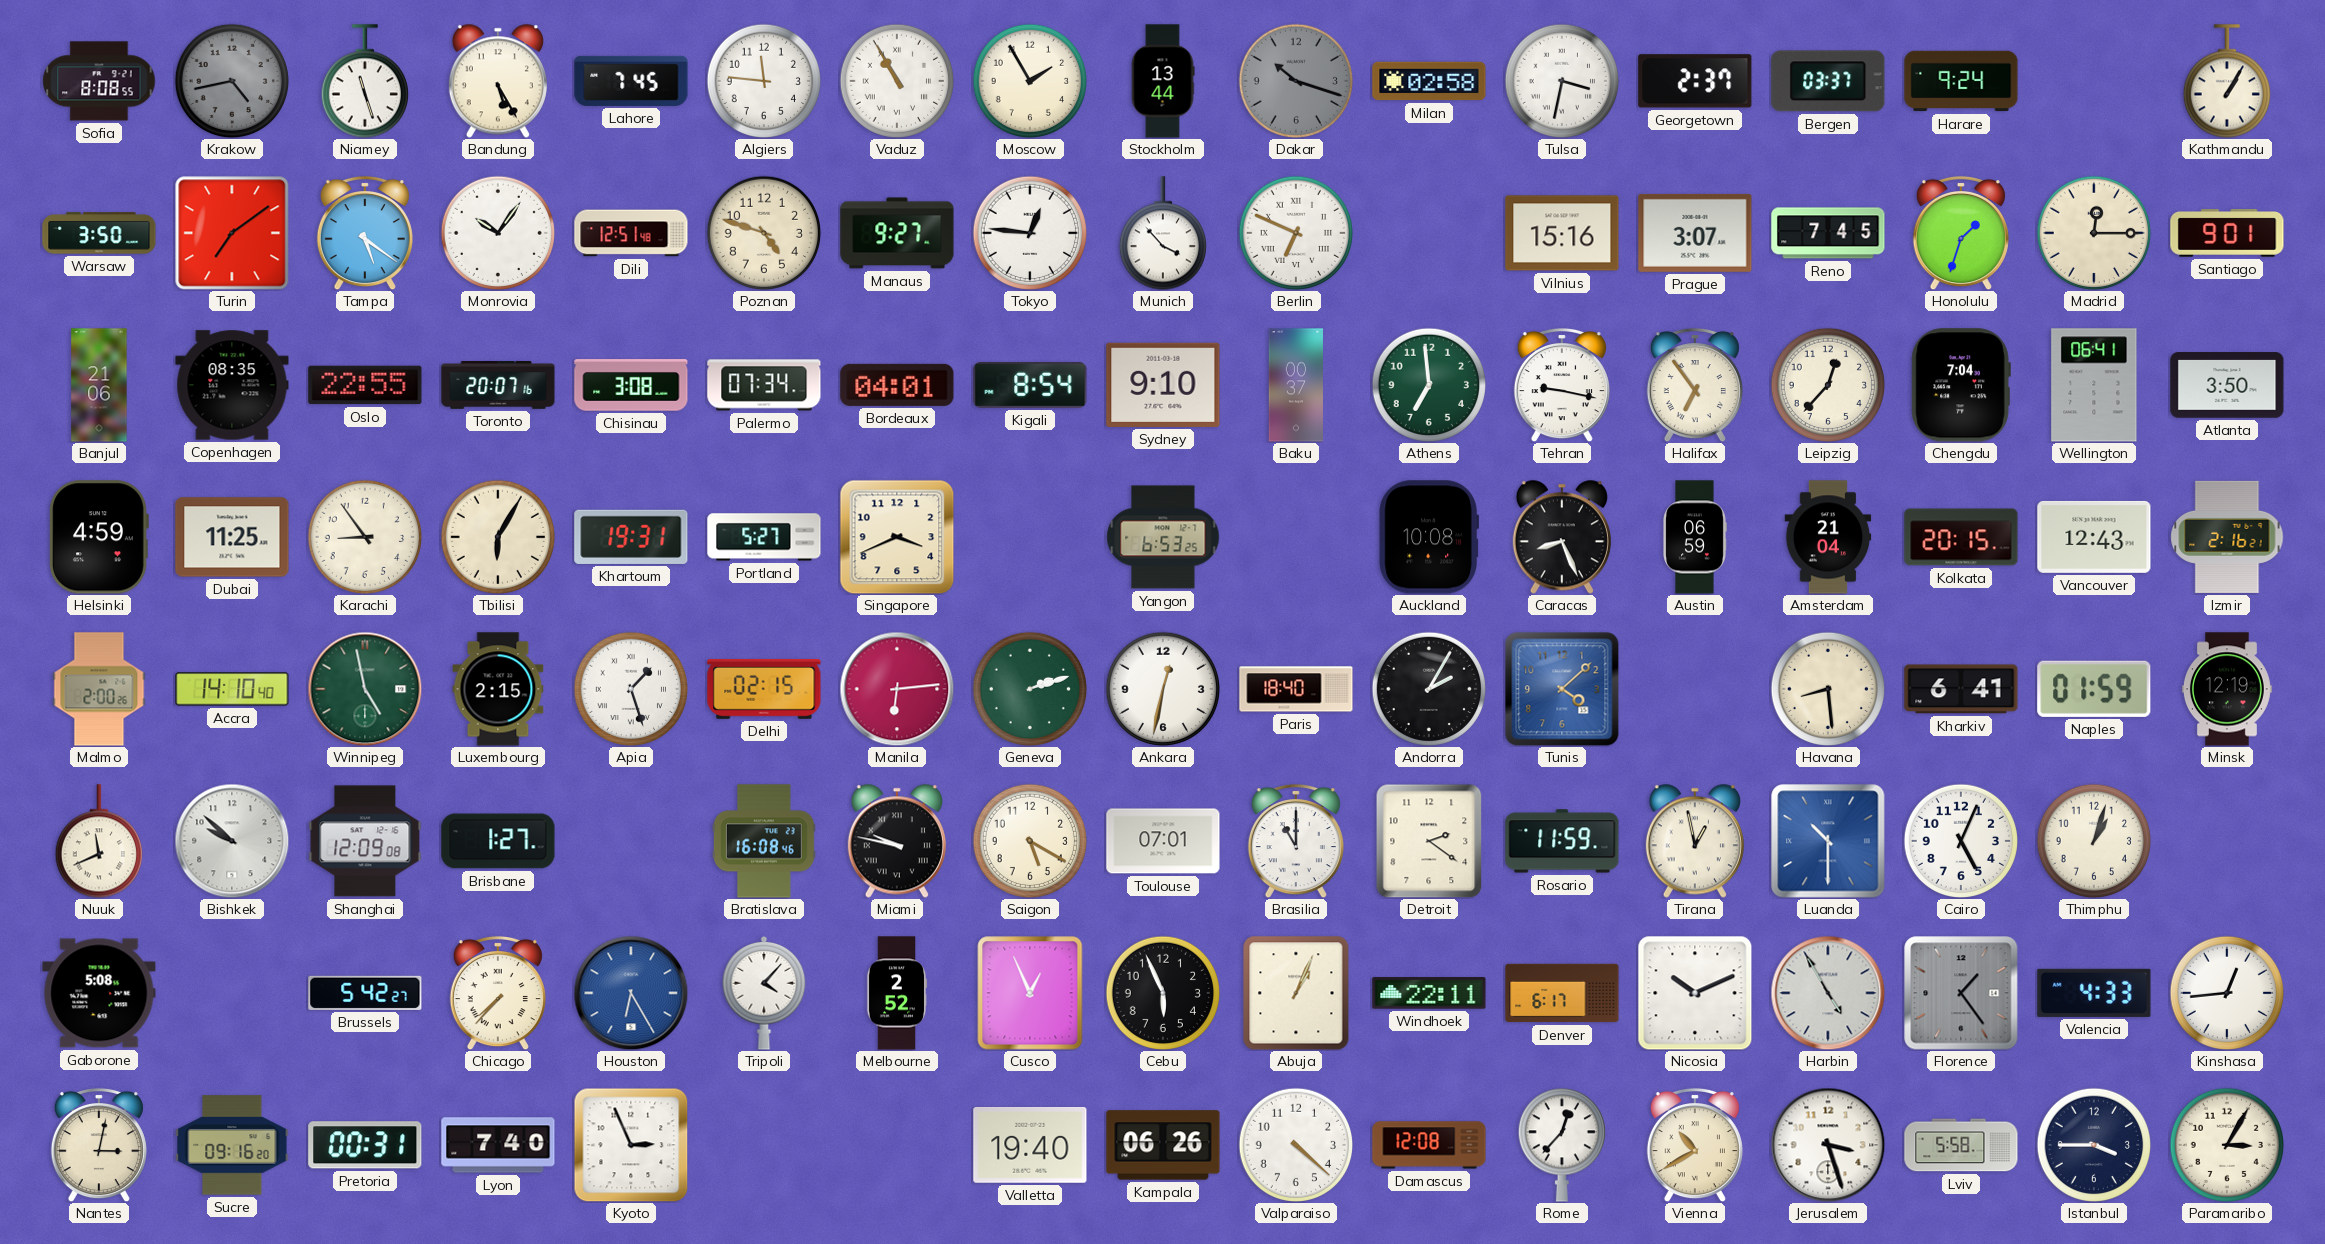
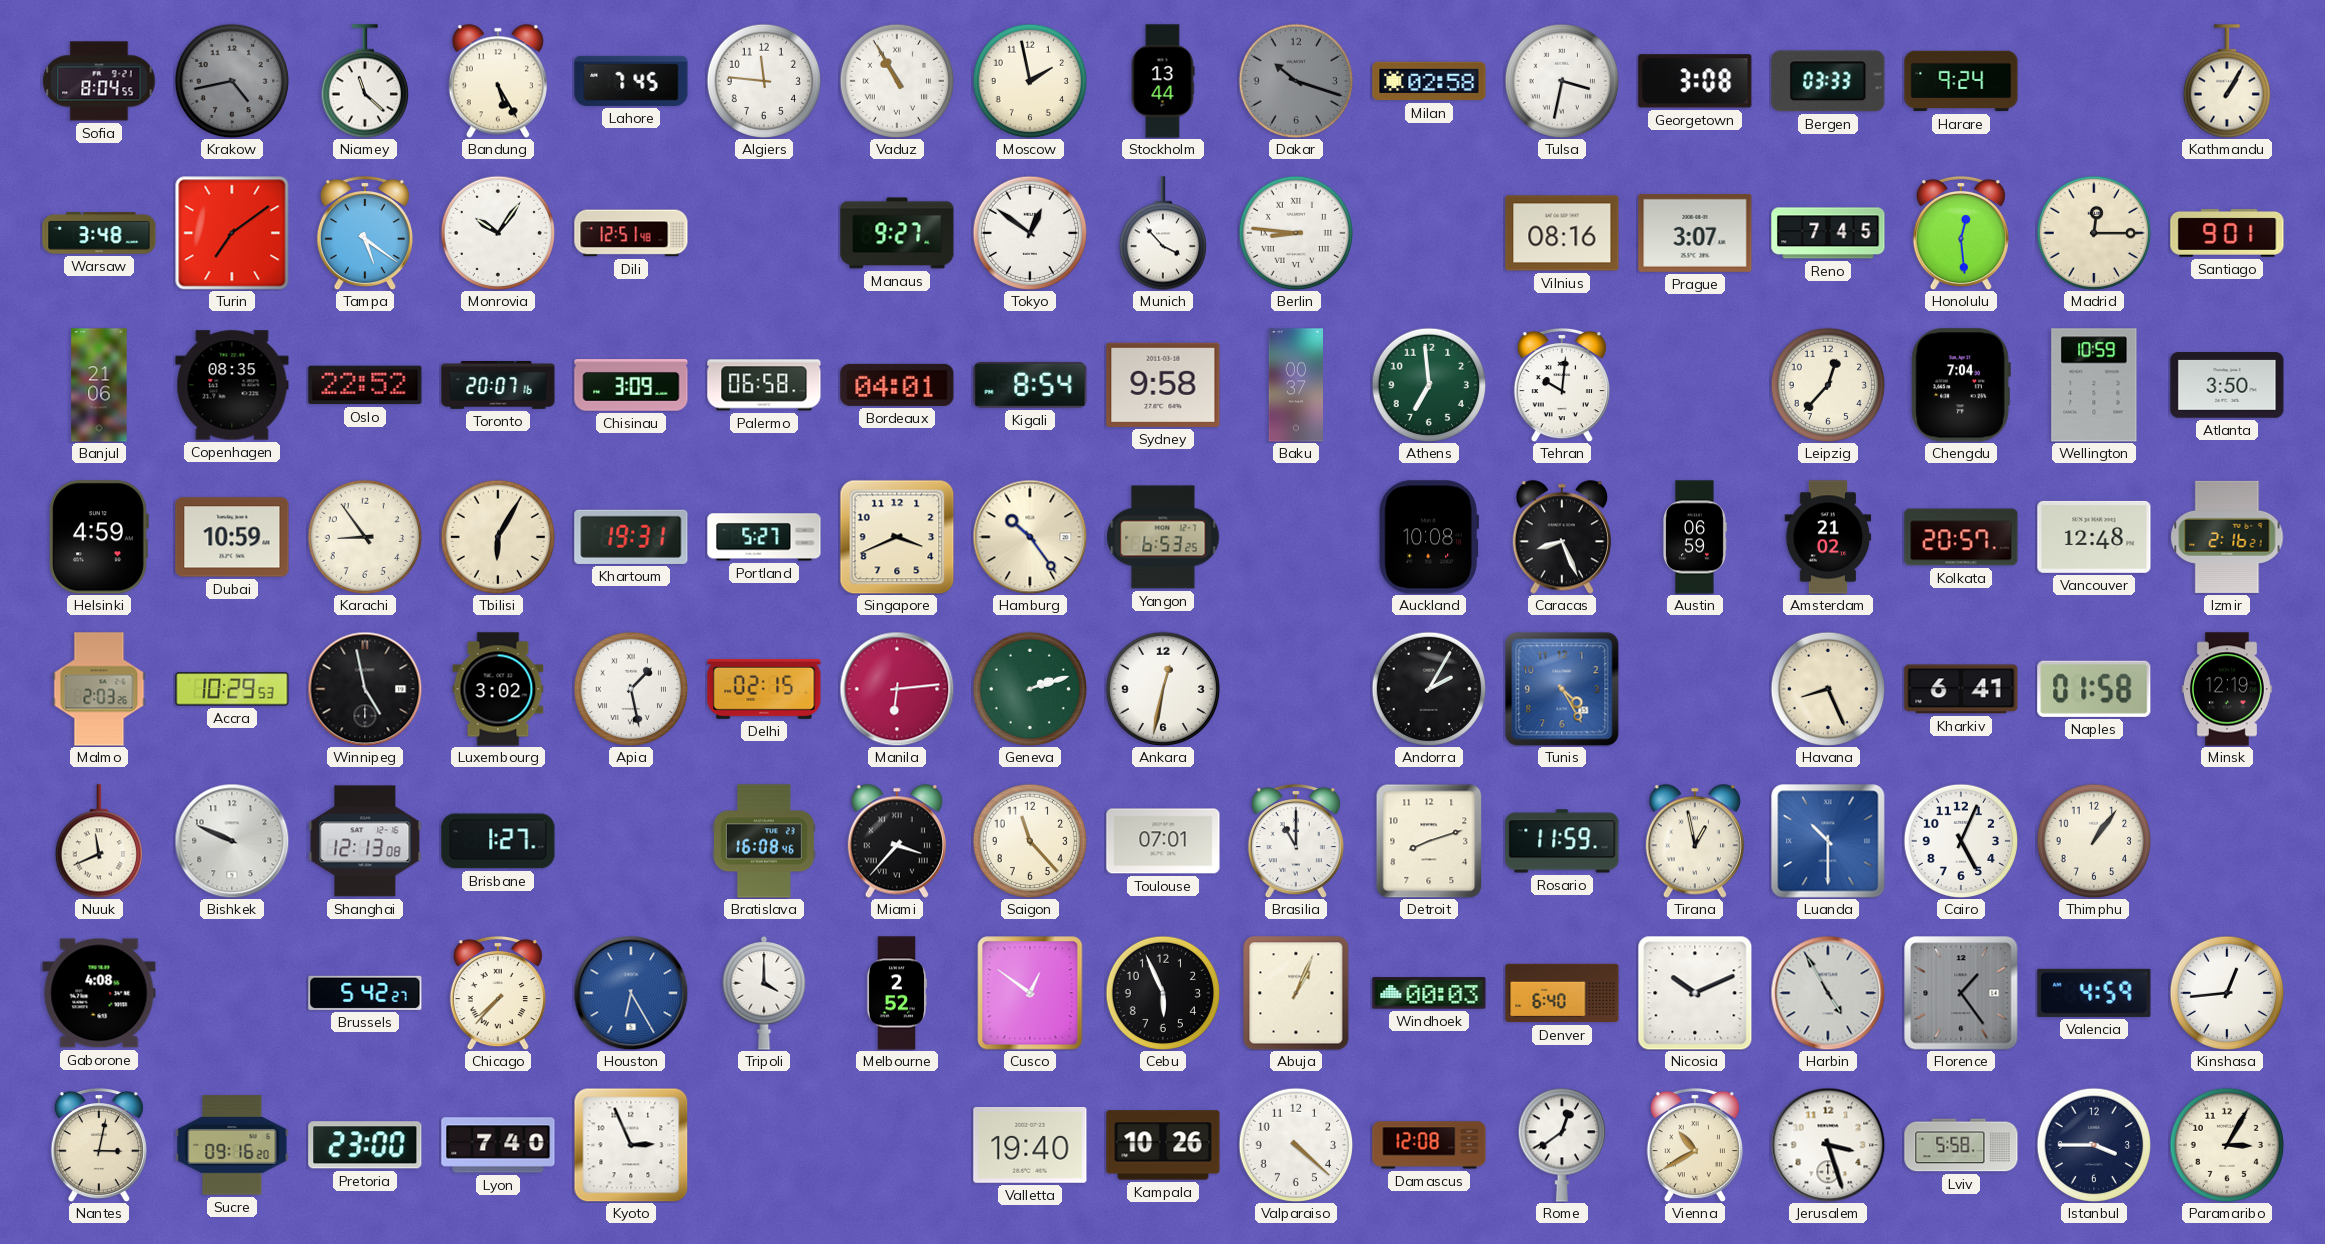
Sofia: 8:08 -> 8:04 (99, 81)
Niamey: 11:27 -> 11:22 (365, 81)
Moscow: 1:55 -> 1:58 (1029, 80)
Georgetown: 2:37 -> 3:08 (1695, 81)
Bergen: 03:37 -> 03:33 (1828, 81)
Warsaw: 3:50 -> 3:48 (99, 233)
Poznan: 4:48 -> none (763, 232)
Tokyo: 12:46 -> 12:51 (1029, 232)
Berlin: 6:49 -> 8:46 (1295, 232)
Vilnius: 15:16 -> 08:16 (1562, 233)
Honolulu: 1:33 -> 12:29 (1961, 233)
Oslo: 22:55 -> 22:52 (365, 385)
Chisinau: 3:08 -> 3:09 (631, 385)
Palermo: 07:34 -> 06:58 (764, 385)
Sydney: 9:10 -> 9:58 (1163, 385)
Tehran: 9:17 -> 10:01 (1562, 385)
Halifax: 6:54 -> none (1695, 385)
Wellington: 06:41 -> 10:59 (2094, 385)
Dubai: 11:25 -> 10:59 (232, 537)
Hamburg: none -> 10:24 (1030, 537)
Amsterdam: 21:04 -> 21:02 (1828, 537)
Kolkata: 20:15 -> 20:57 (1961, 537)
Vancouver: 12:43 -> 12:48 (2094, 537)
Malmo: 2:00 -> 2:03 (99, 689)
Accra: 14:10 -> 10:29 (232, 689)
Winnipeg dial: green -> black (365, 689)
Luxembourg: 2:15 -> 3:02 (498, 689)
Apia: 1:27 -> 1:28 (630, 688)
Paris: 18:40 -> none (1296, 689)
Tunis: 4:08 -> 4:25 (1562, 689)
Havana: 8:29 -> 8:26 (1827, 688)
Naples: 01:59 -> 01:58 (2094, 689)
Bishkek: 9:52 -> 9:49 (232, 841)
Shanghai: 12:09 -> 12:13 (365, 841)
Miami: 9:47 -> 3:37 (897, 841)
Saigon: 5:20 -> 11:23 (1029, 840)
Detroit: 2:21 -> 8:12 (1429, 841)
Thimphu: 1:03 -> 1:06 (2093, 840)
Gaborone: 5:08 -> 4:08 (99, 993)
Tripoli: 4:07 -> 4:00 (764, 993)
Cusco: 12:56 -> 12:51 (1030, 993)
Windhoek: 22:11 -> 00:03 (1429, 993)
Denver: 6:17 -> 6:40 (1562, 993)
Valencia: 4:33 -> 4:59 (2094, 993)
Pretoria: 00:31 -> 23:00 (365, 1145)
Kampala: 06:26 -> 10:26 (1163, 1145)
Rome: 12:37 -> 12:39 (1562, 1145)
